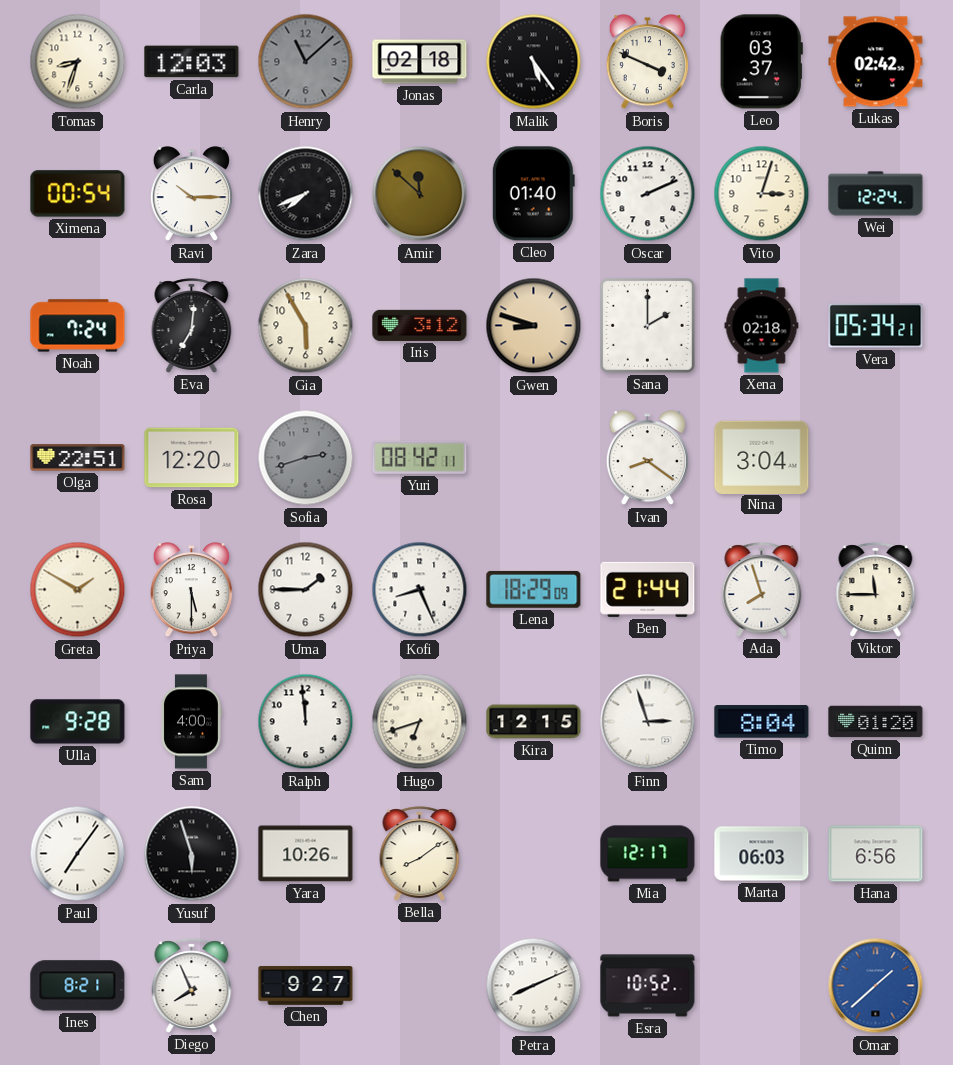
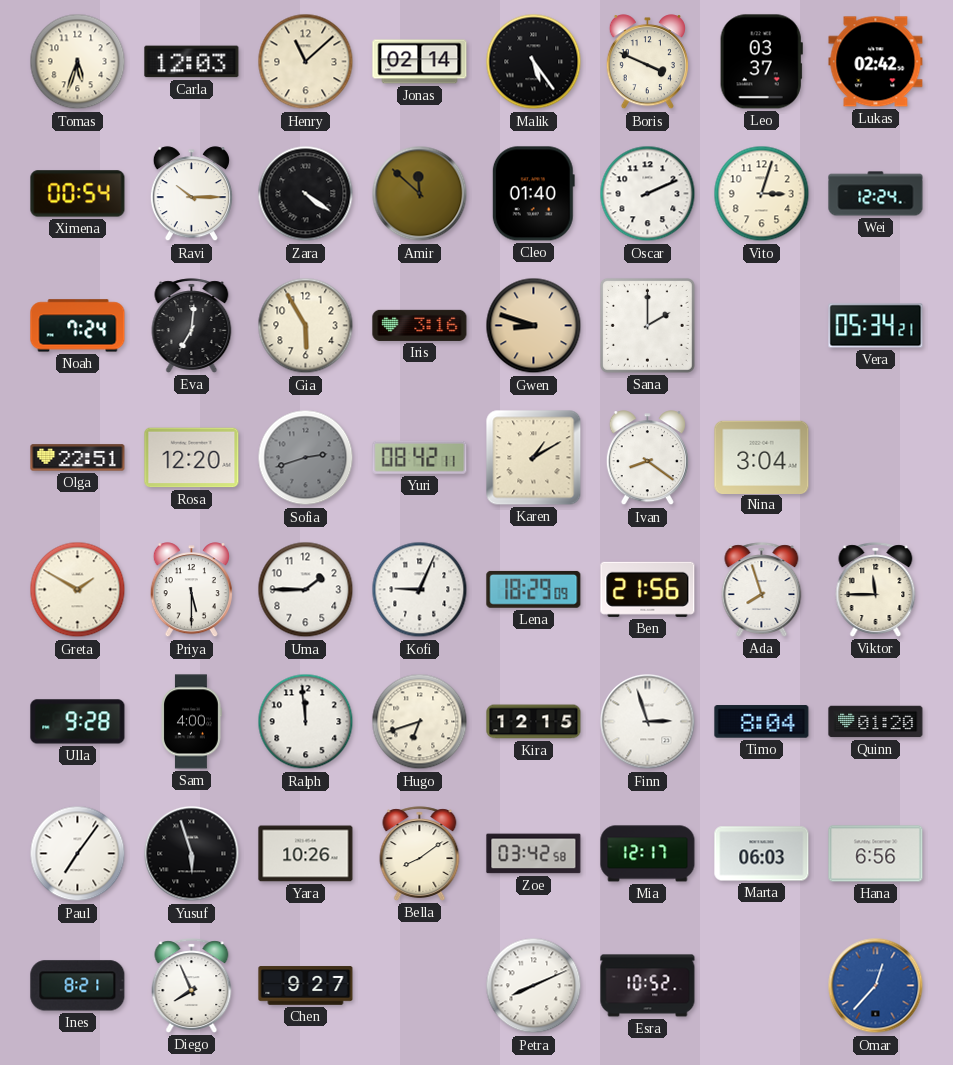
Tomas: 8:33 -> 5:33 (78, 62)
Henry dial: grey -> cream (306, 62)
Jonas: 02:18 -> 02:14 (420, 62)
Zara: 7:41 -> 4:21 (306, 194)
Iris: 3:12 -> 3:16 (420, 325)
Xena: 02:18 -> none (762, 326)
Karen: none -> 1:10 (534, 458)
Kofi: 8:26 -> 9:04 (420, 590)
Ben: 21:44 -> 21:56 (648, 589)
Zoe: none -> 03:42 (534, 854)
Omar: 1:38 -> 12:37 (876, 986)
